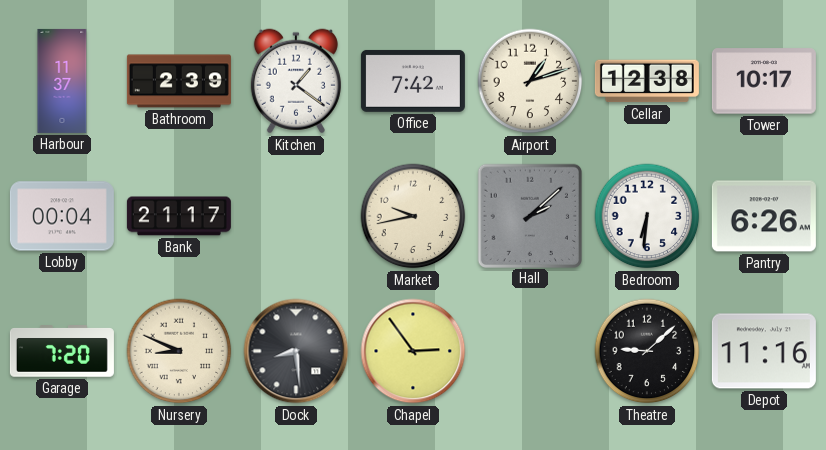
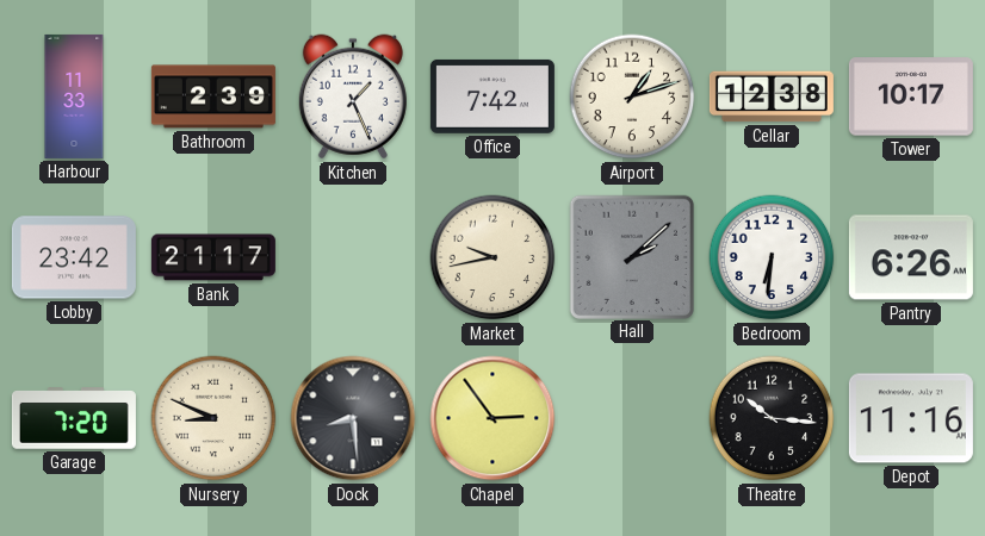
Harbour: 11:37 -> 11:33 (74, 96)
Kitchen: 1:21 -> 1:26 (353, 96)
Lobby: 00:04 -> 23:42 (74, 257)
Theatre: 9:08 -> 10:16 (772, 418)
